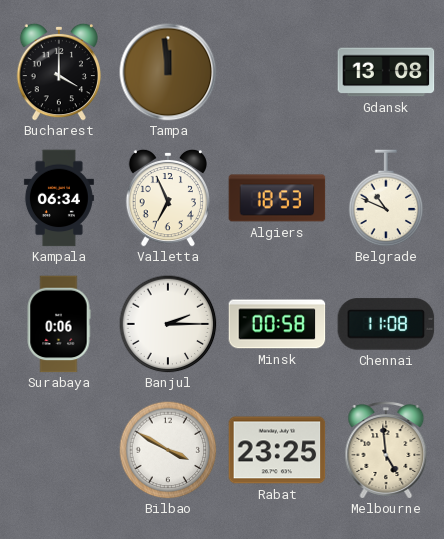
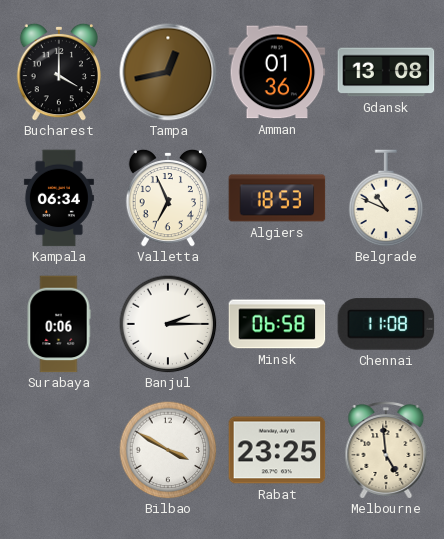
Tampa: 11:59 -> 12:43 (168, 72)
Amman: none -> 01:36 (277, 72)
Minsk: 00:58 -> 06:58 (277, 324)
